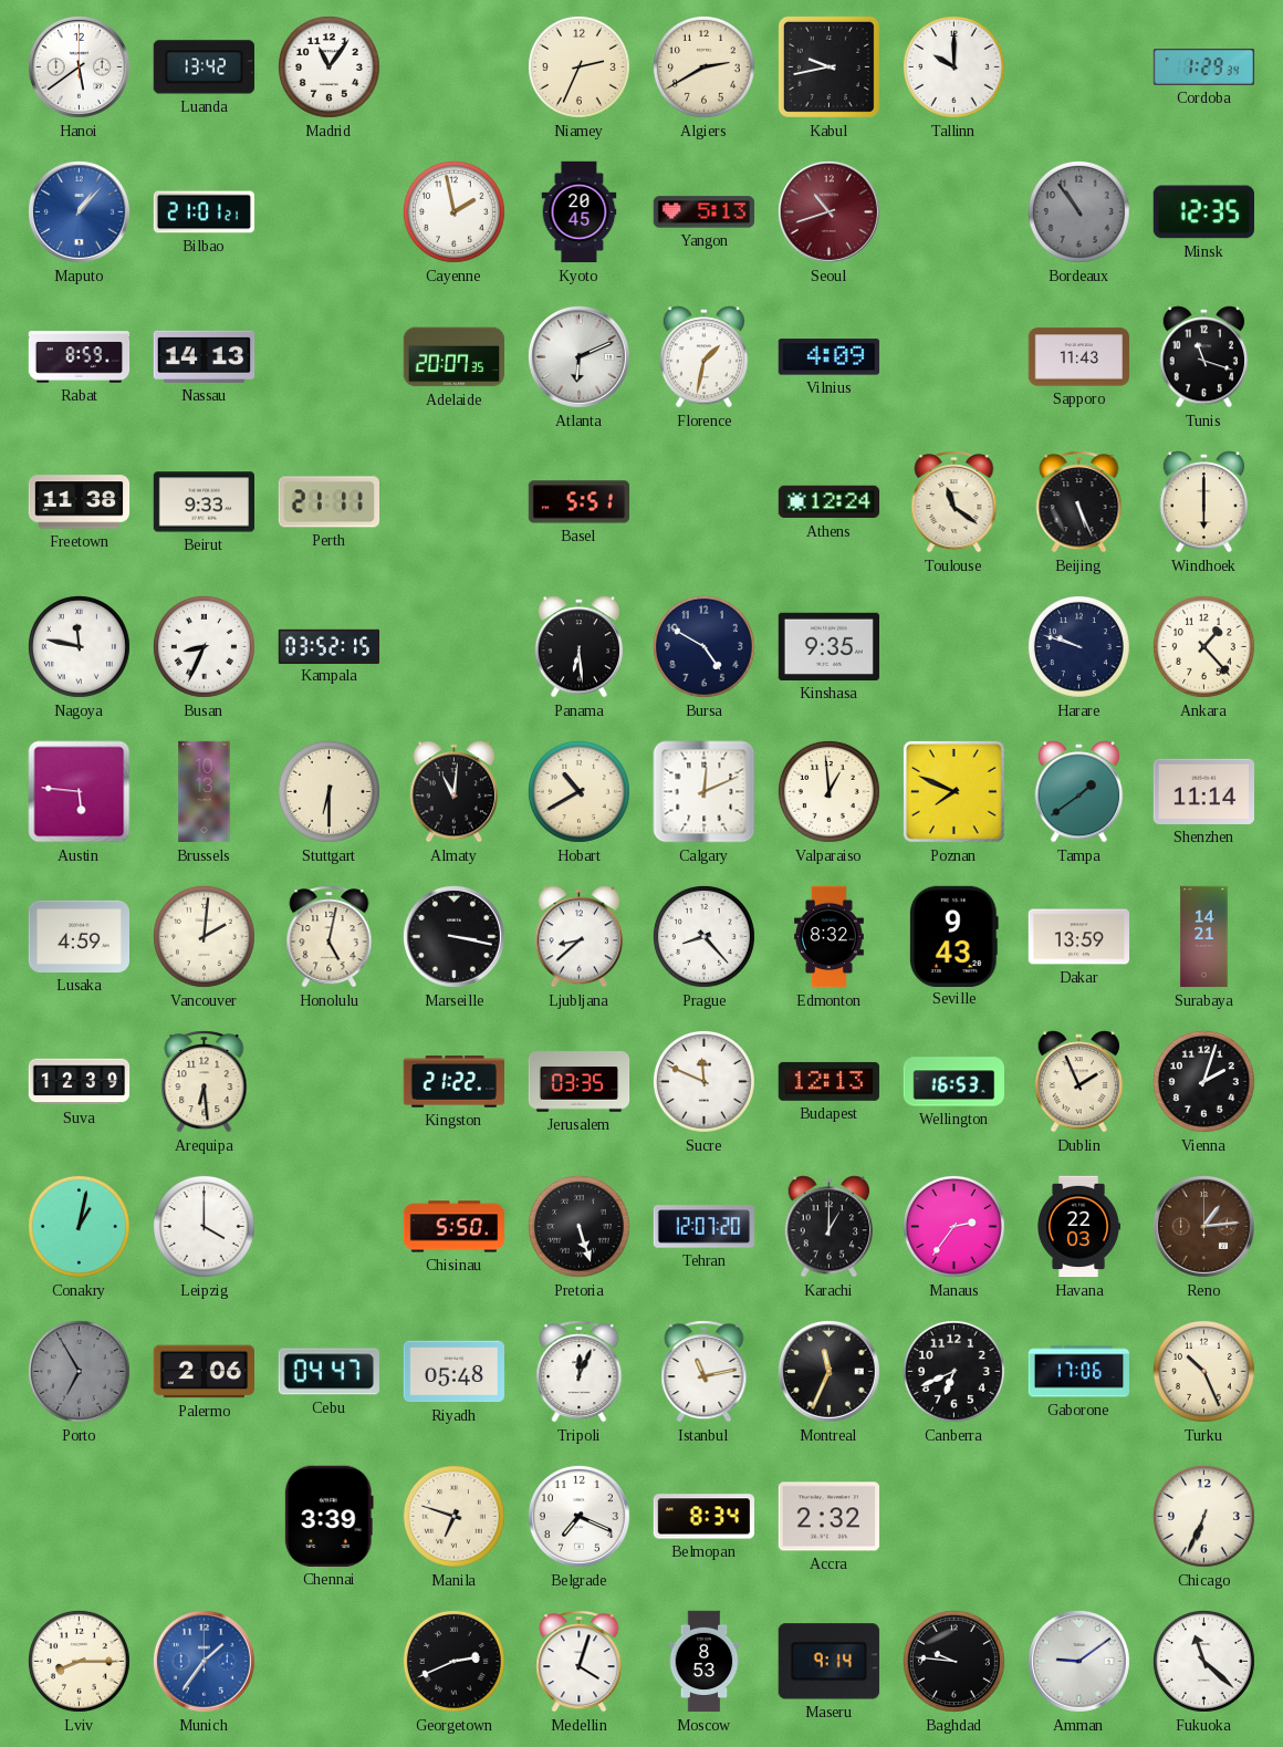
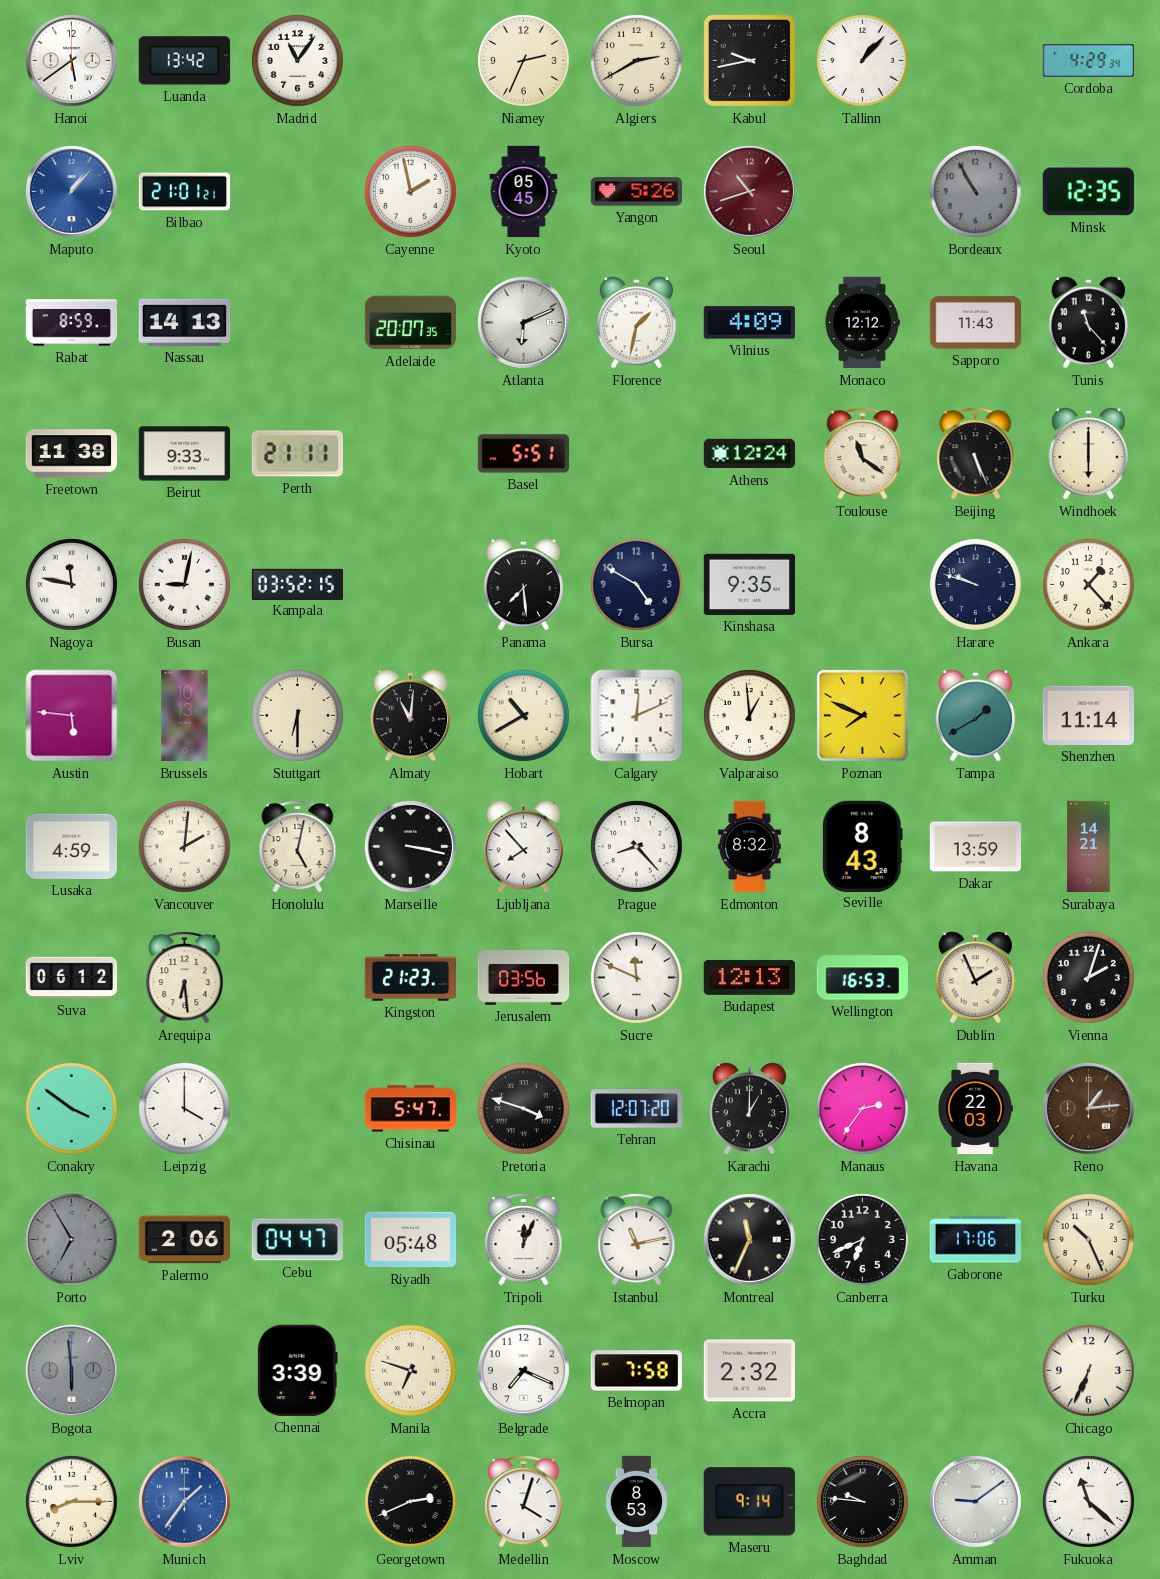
Tallinn: 10:00 -> 1:07 (862, 60)
Cordoba: 1:29 -> 4:29 (1089, 60)
Kyoto: 20:45 -> 05:45 (524, 192)
Yangon: 5:13 -> 5:26 (636, 192)
Bordeaux: 10:54 -> 10:55 (975, 191)
Monaco: none -> 12:12 (862, 323)
Tunis: 11:18 -> 11:23 (1089, 323)
Busan: 8:34 -> 9:02 (184, 584)
Panama: 6:29 -> 7:29 (524, 585)
Tampa: 1:39 -> 1:40 (976, 716)
Ljubljana: 8:38 -> 7:53 (524, 847)
Seville: 9:43 -> 8:43 (862, 846)
Suva: 12:39 -> 06:12 (72, 978)
Kingston: 21:22 -> 21:23 (410, 978)
Jerusalem: 03:35 -> 03:56 (524, 978)
Conakry: 1:02 -> 3:51 (71, 1108)
Chisinau: 5:50 -> 5:47 (411, 1109)
Pretoria: 5:27 -> 3:48 (523, 1108)
Bogota: none -> 5:59 (71, 1370)
Belmopan: 8:34 -> 7:58 (636, 1371)
